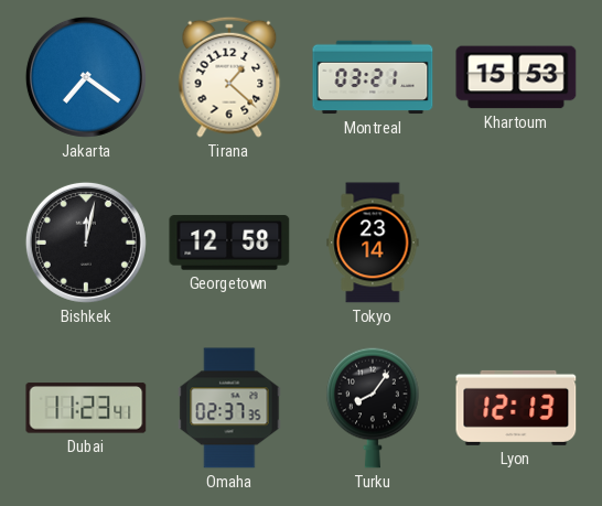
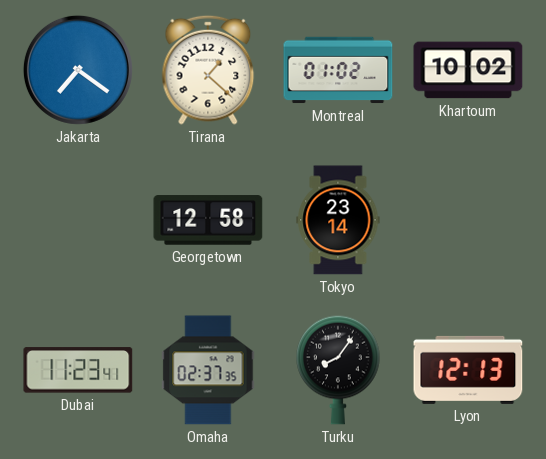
Montreal: 03:21 -> 01:02 (338, 70)
Khartoum: 15:53 -> 10:02 (468, 70)
Bishkek: 12:02 -> none (86, 243)
